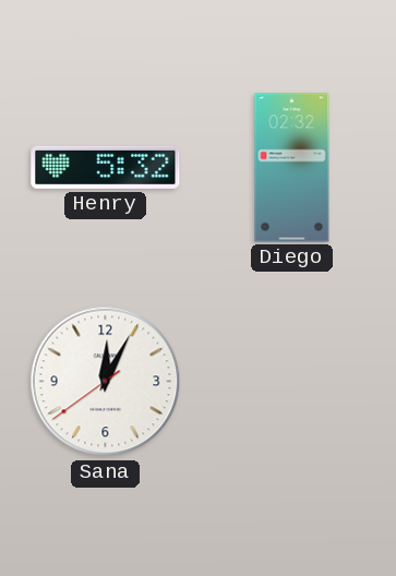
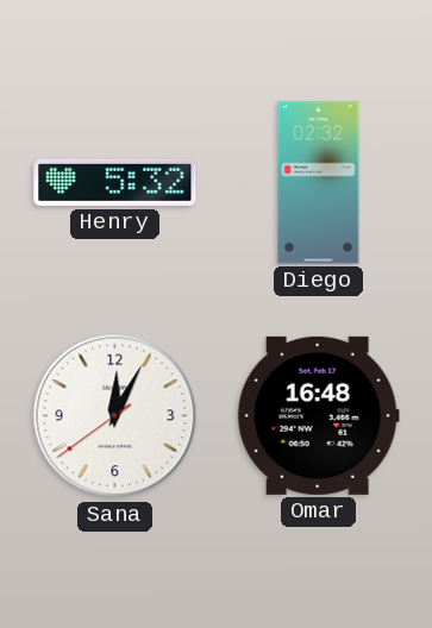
Omar: none -> 16:48 (318, 415)
